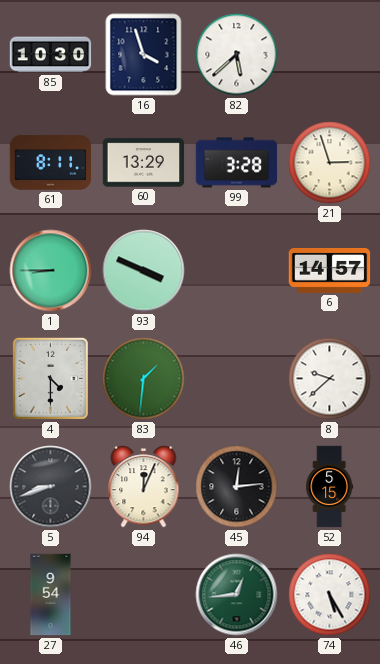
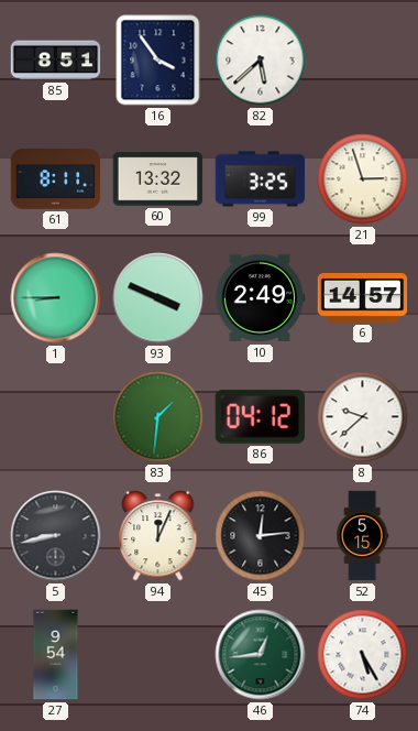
85: 10:30 -> 8:51 (56, 61)
16: 3:57 -> 3:54 (158, 61)
60: 13:29 -> 13:32 (158, 179)
99: 3:28 -> 3:25 (261, 179)
10: none -> 2:49 (260, 298)
4: 4:30 -> none (50, 378)
86: none -> 04:12 (261, 417)
5: 8:42 -> 8:43 (56, 536)
